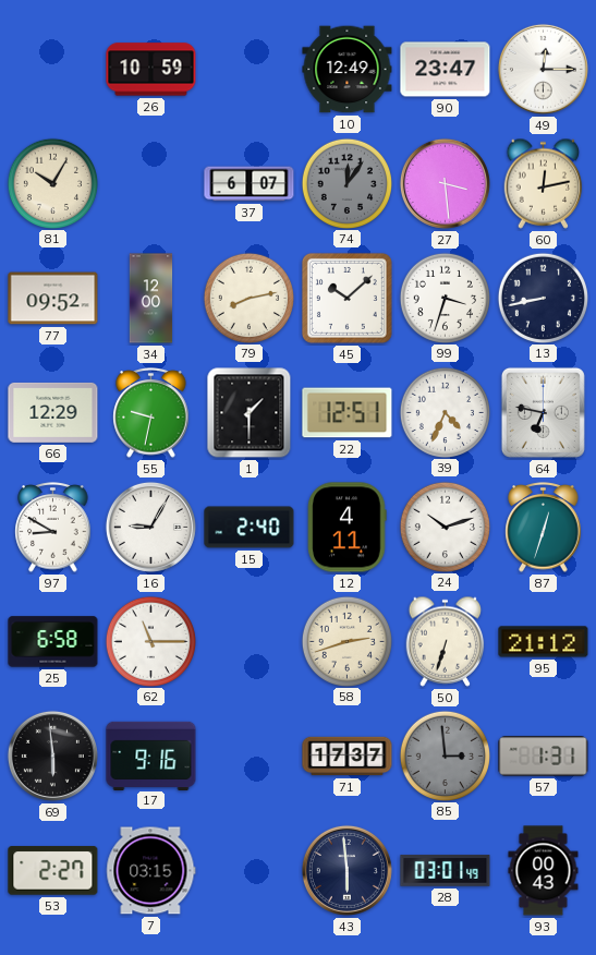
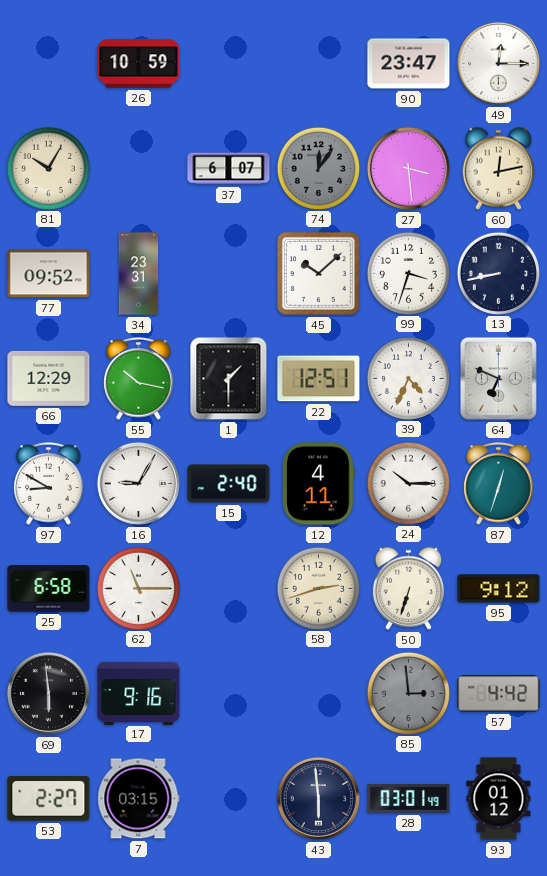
10: 12:49 -> none (348, 70)
34: 12:00 -> 23:31 (139, 274)
79: 8:13 -> none (248, 298)
55: 9:32 -> 10:17 (139, 379)
64: 6:47 -> 6:49 (498, 378)
24: 10:12 -> 10:15 (408, 483)
95: 21:12 -> 9:12 (499, 589)
71: 17:37 -> none (348, 757)
57: 1:31 -> 4:42 (499, 694)
93: 00:43 -> 01:12 (499, 799)
